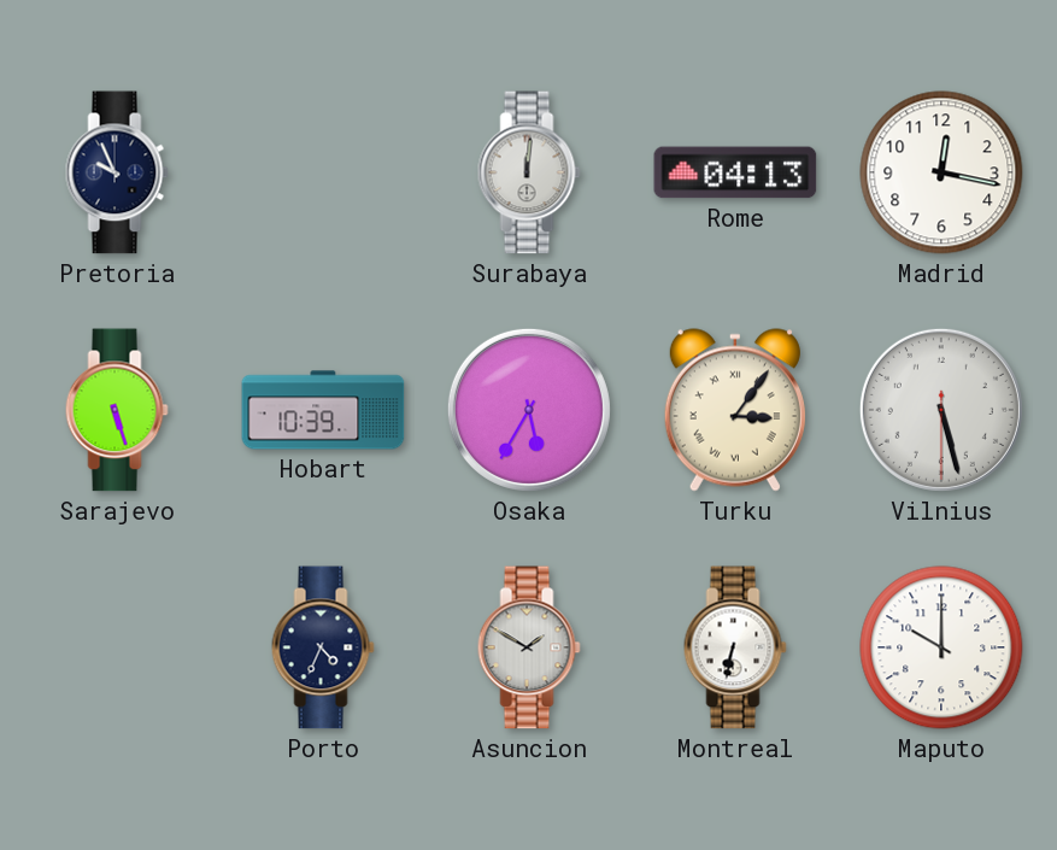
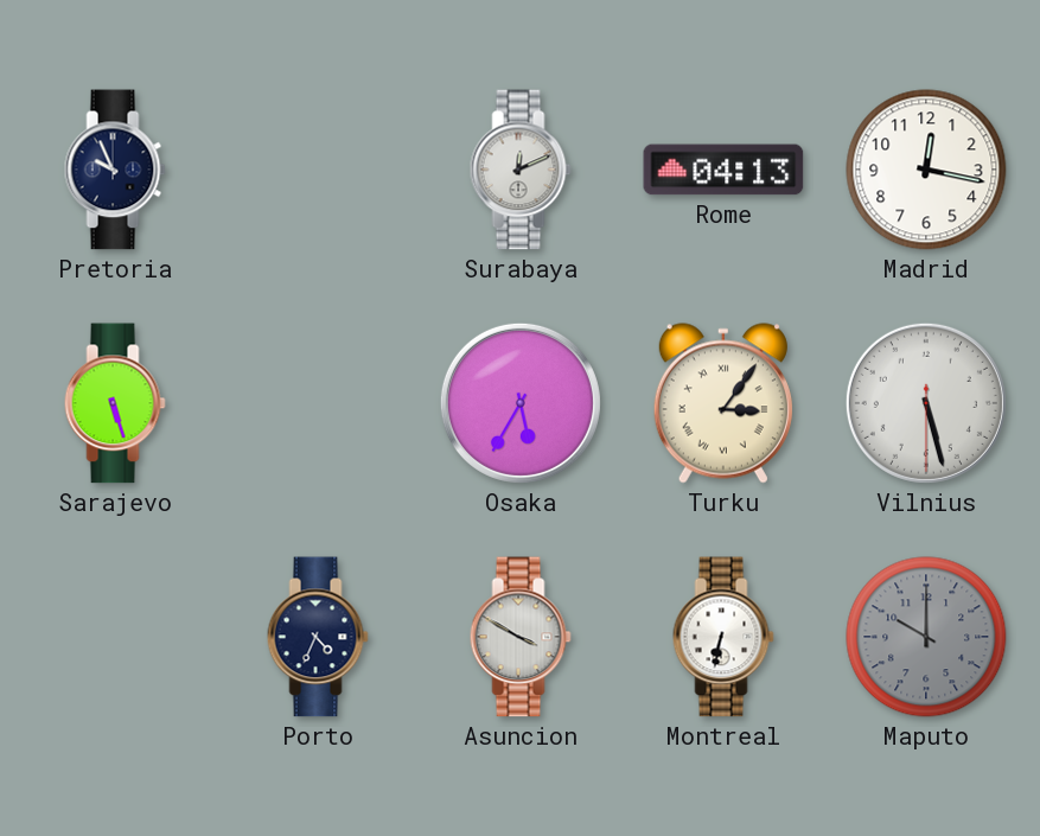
Surabaya: 12:01 -> 12:11 (521, 170)
Hobart: 10:39 -> none (323, 410)
Asuncion: 1:50 -> 3:50 (521, 637)
Maputo dial: white -> grey (926, 637)
